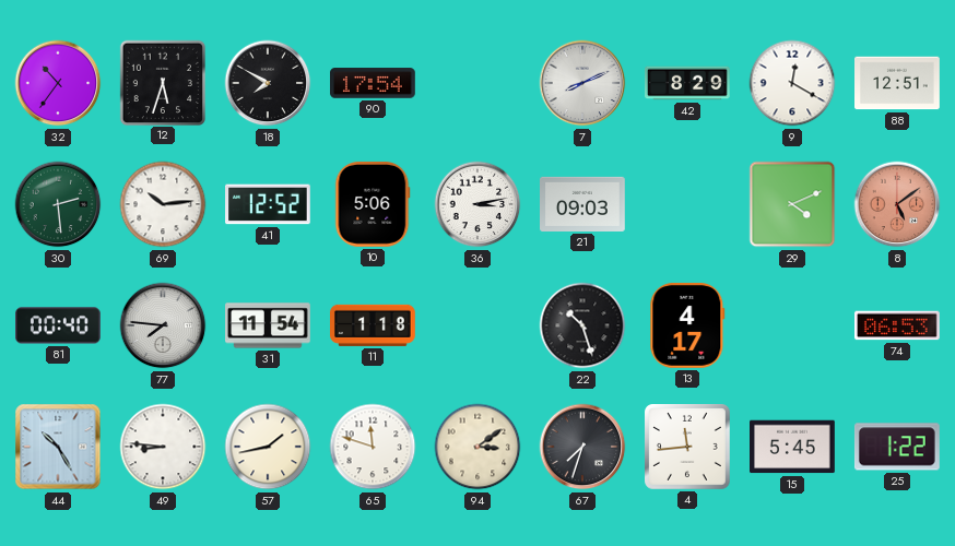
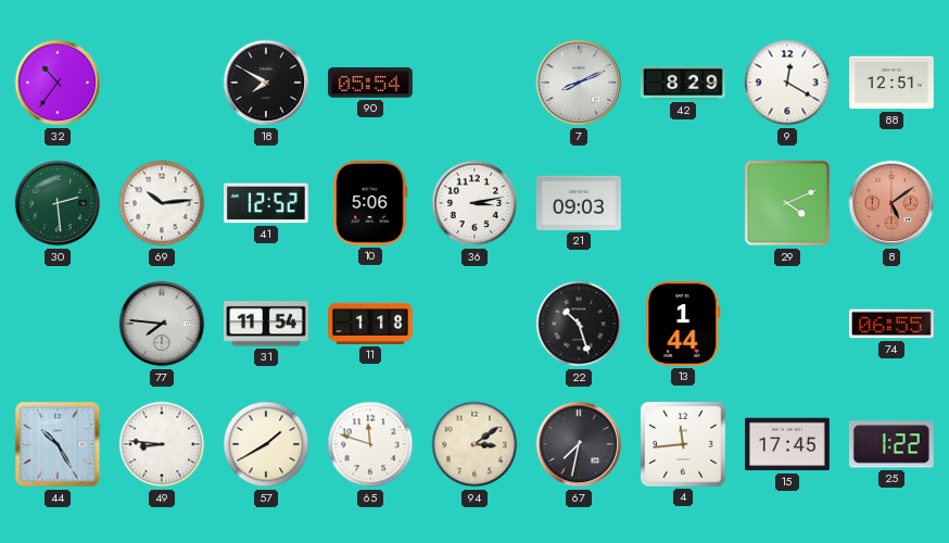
12: 5:33 -> none (163, 82)
90: 17:54 -> 05:54 (371, 83)
81: 00:40 -> none (59, 325)
13: 4:17 -> 1:44 (683, 324)
74: 06:53 -> 06:55 (893, 324)
57: 1:43 -> 1:40 (266, 444)
67: 7:33 -> 7:32 (579, 444)
15: 5:45 -> 17:45 (788, 444)
